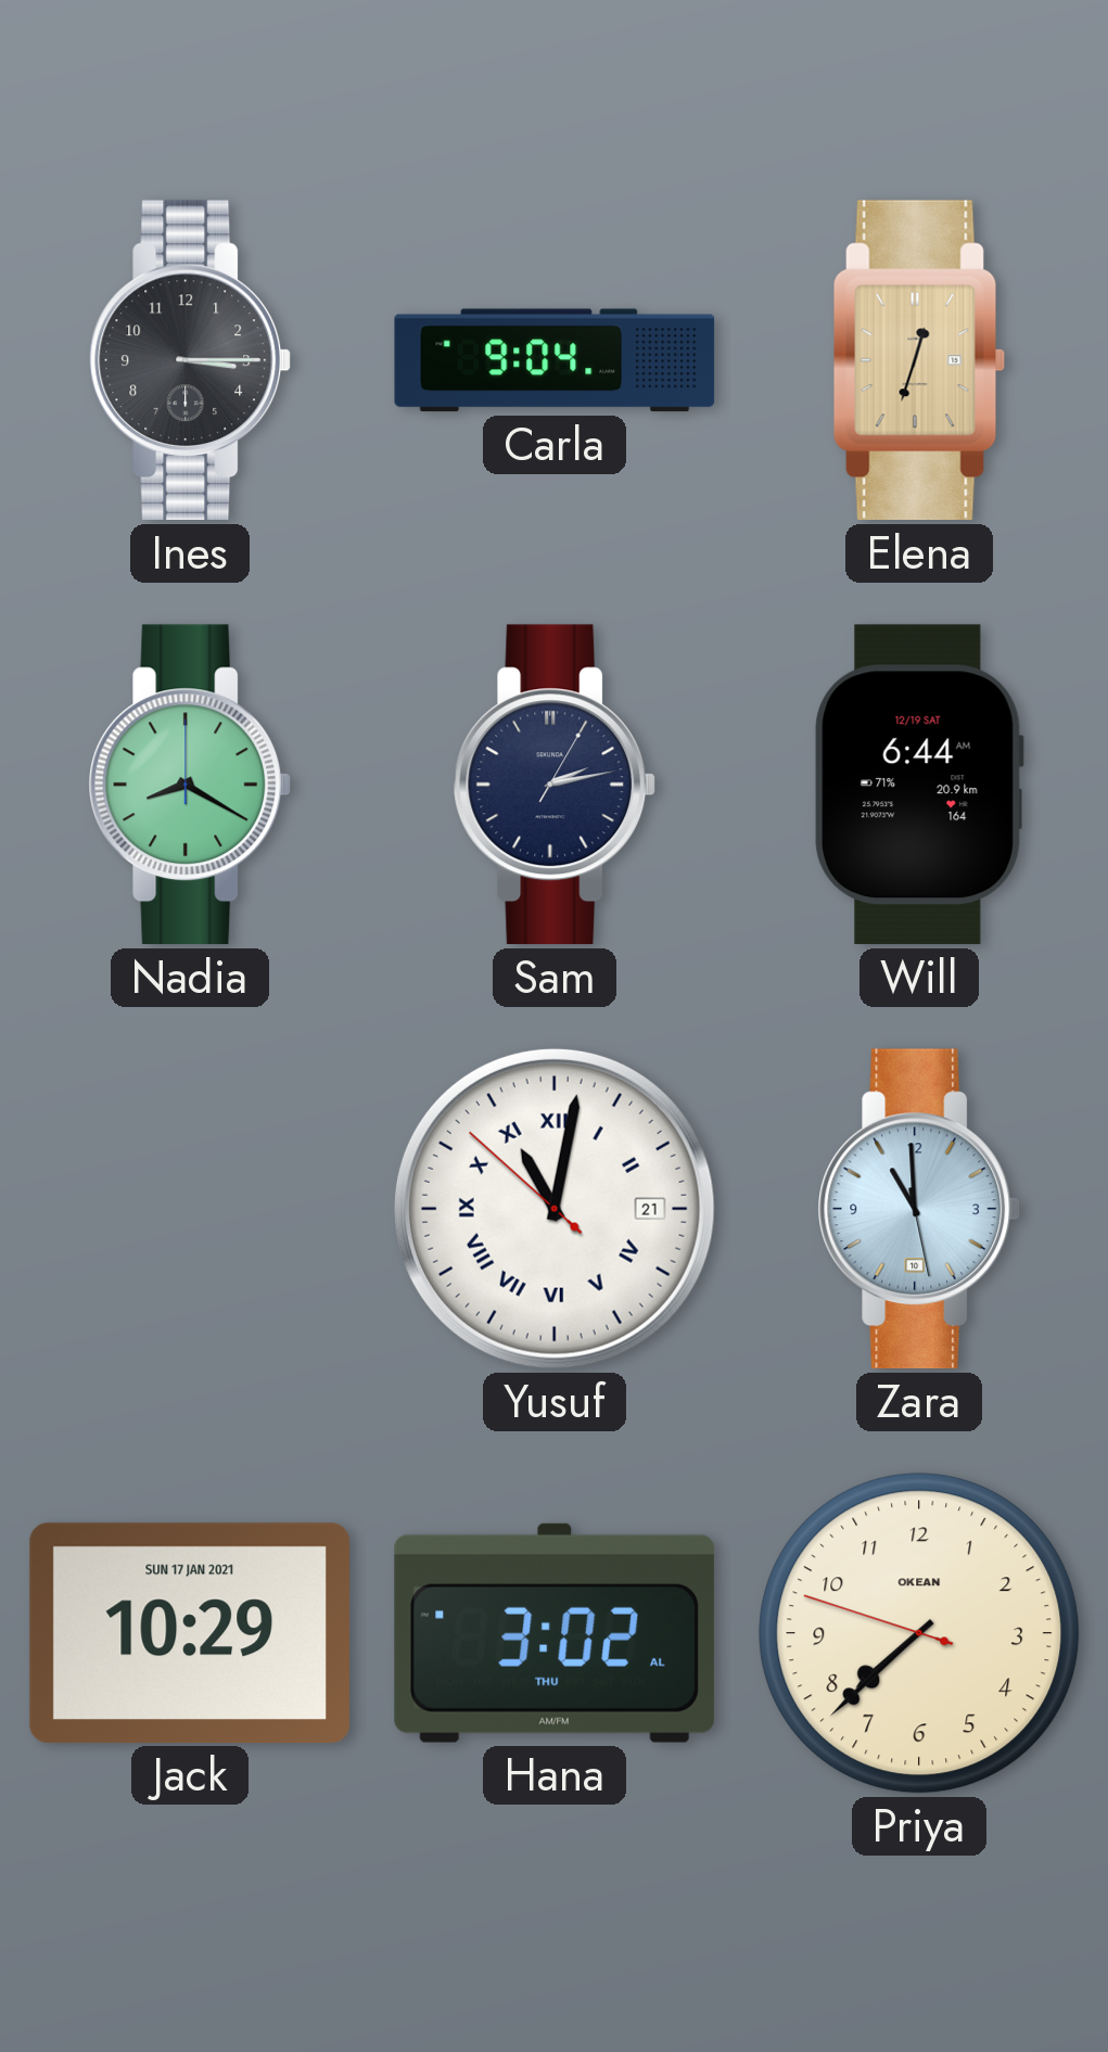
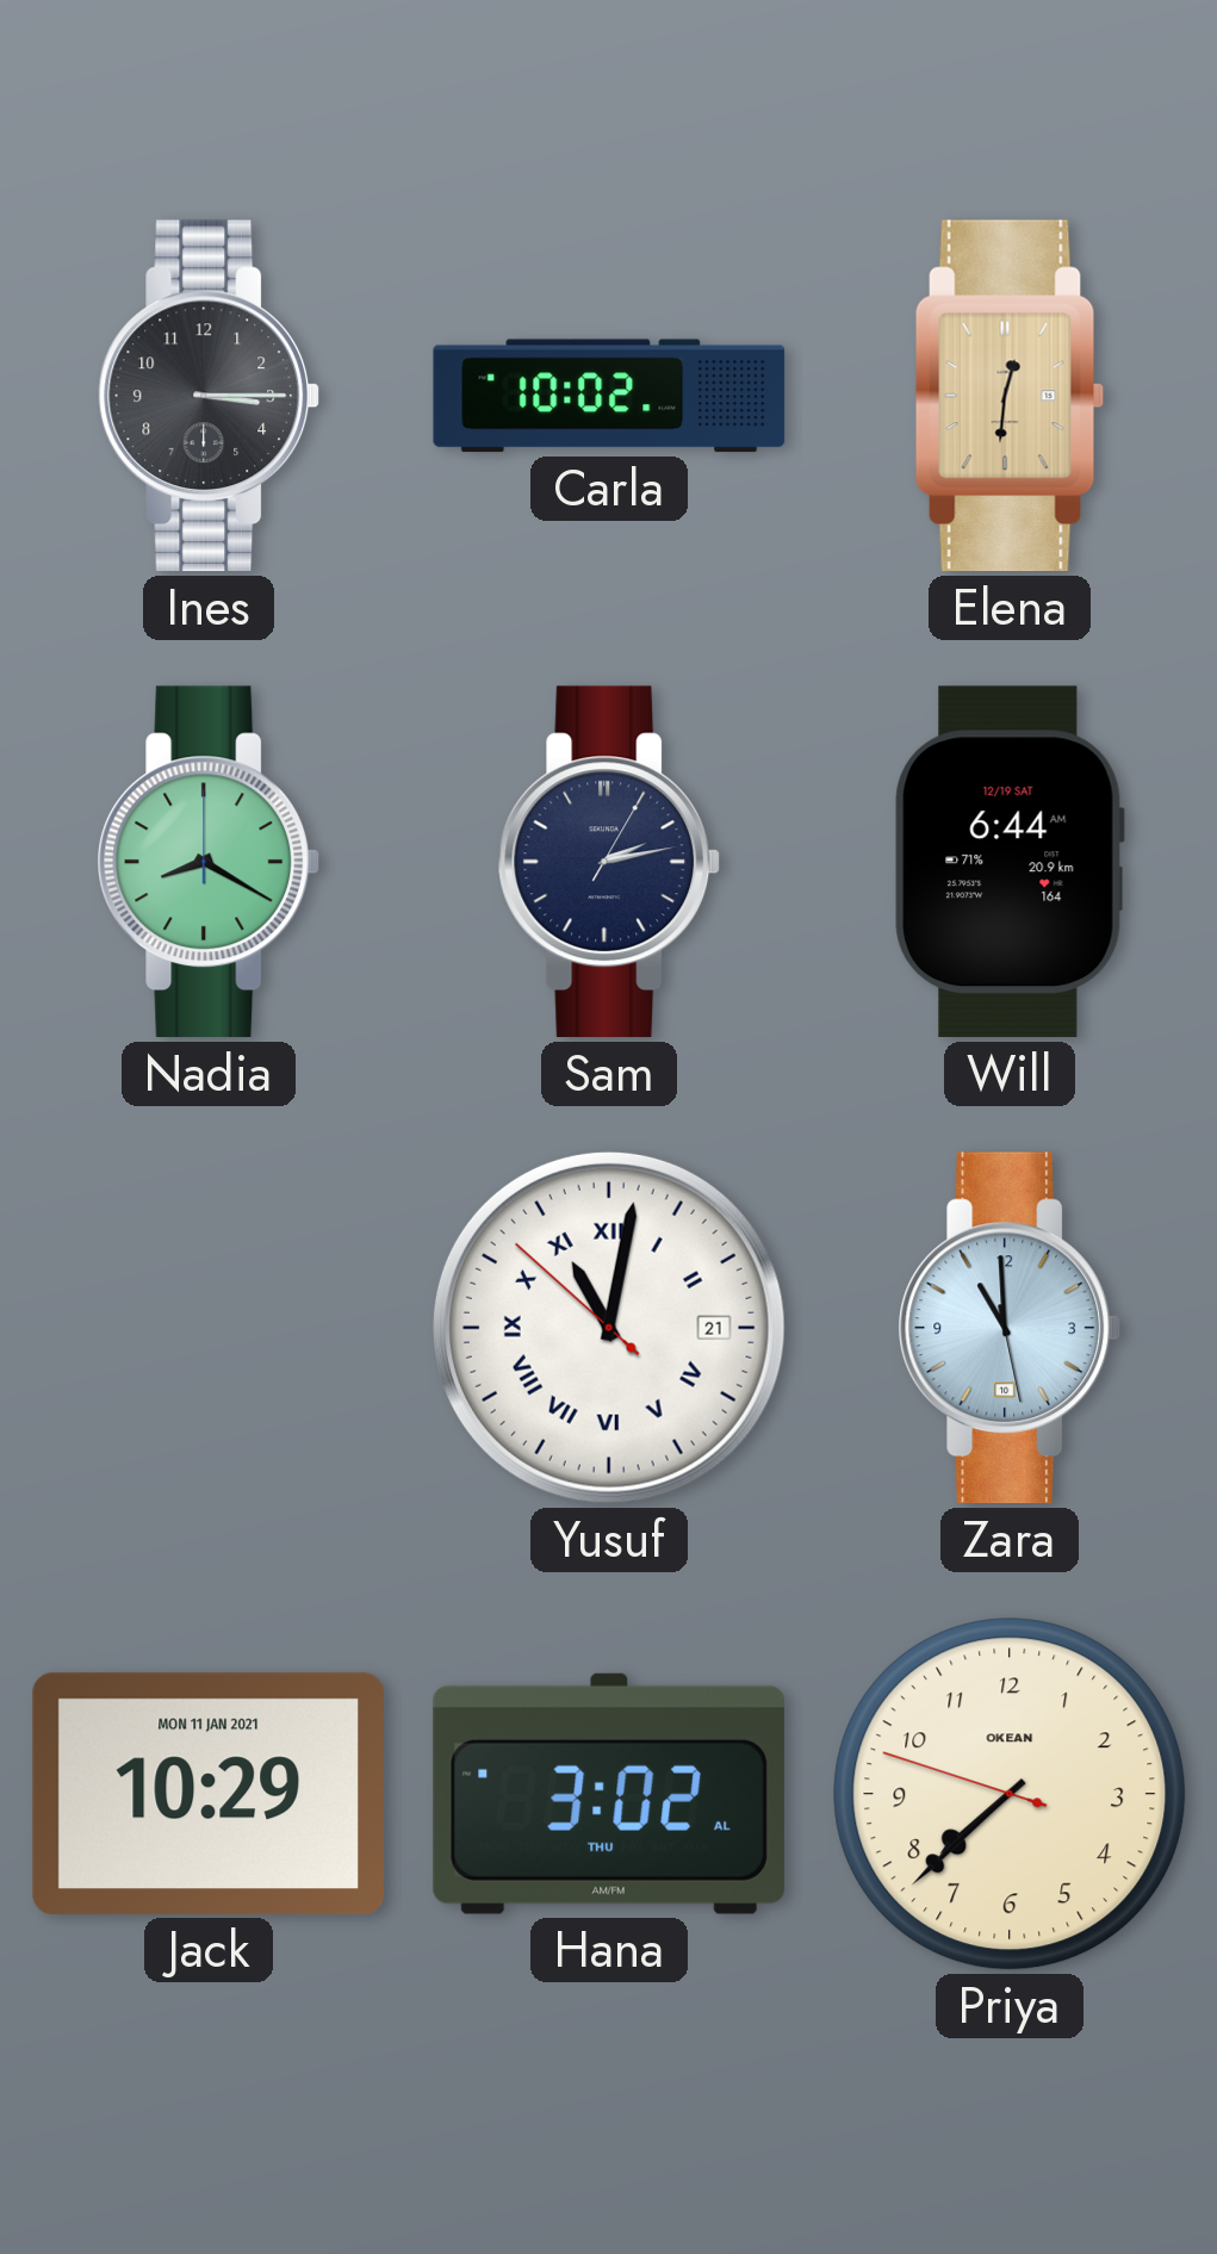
Carla: 9:04 -> 10:02 (609, 396)
Elena: 12:33 -> 12:31 (1010, 396)
Jack date: SUN 17 JAN 2021 -> MON 11 JAN 2021 (209, 1794)
